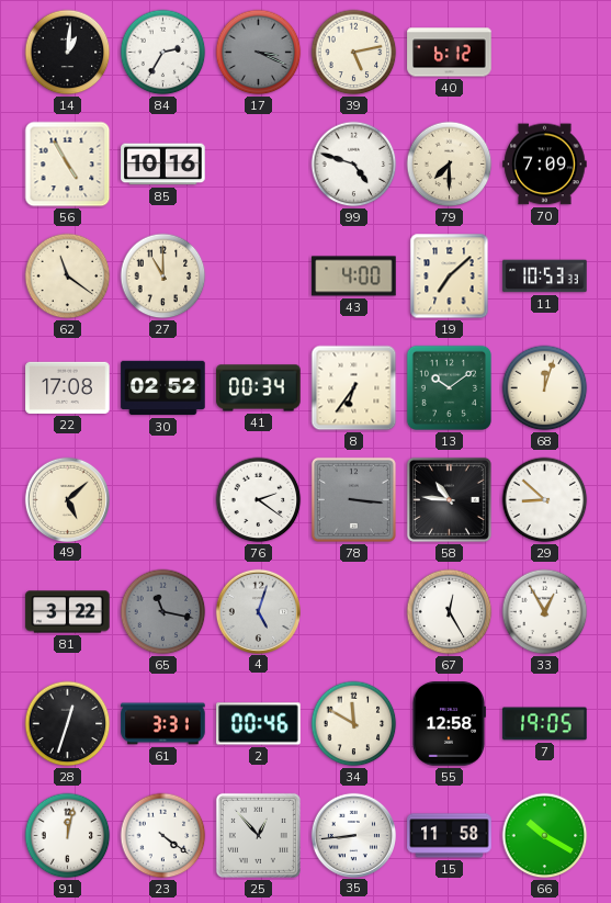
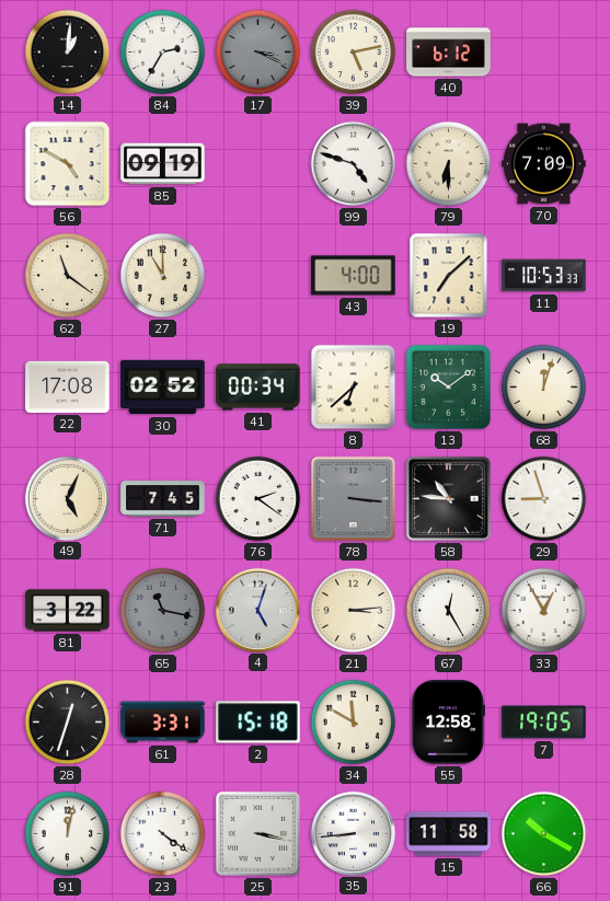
56: 4:55 -> 4:50 (68, 164)
85: 10:16 -> 09:19 (163, 164)
79: 7:30 -> 6:30 (449, 164)
8: 6:36 -> 6:38 (354, 388)
49: 5:08 -> 5:04 (67, 498)
71: none -> 7:45 (163, 499)
29: 8:52 -> 8:57 (544, 499)
21: none -> 3:14 (354, 611)
2: 00:46 -> 15:18 (258, 723)
25: 12:53 -> 3:17 (257, 833)
